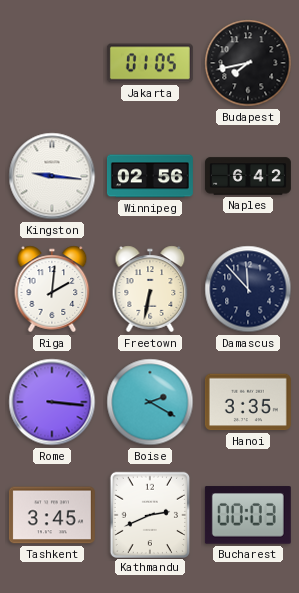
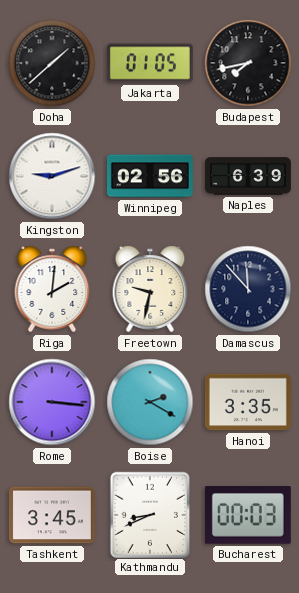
Doha: none -> 1:38 (52, 63)
Kingston: 9:16 -> 9:12 (52, 176)
Naples: 6:42 -> 6:39 (248, 176)
Freetown: 6:32 -> 9:32 (150, 289)
Kathmandu: 2:41 -> 8:41 (149, 514)
